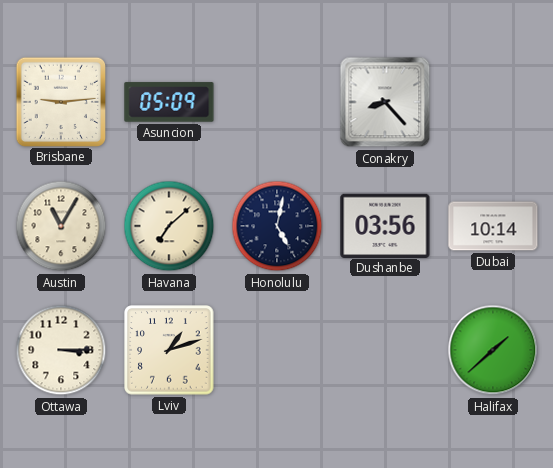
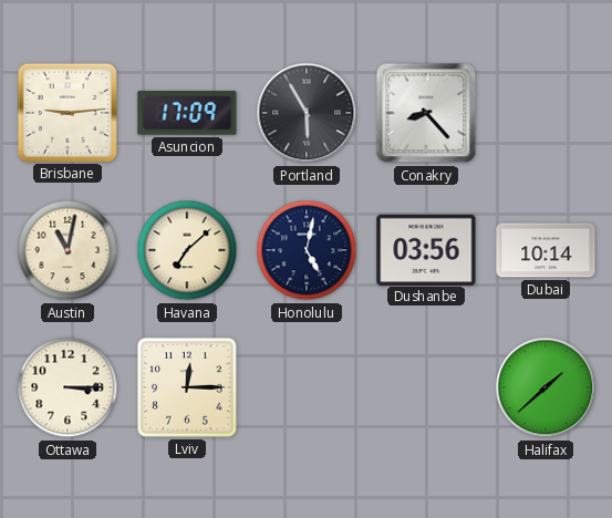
Asuncion: 05:09 -> 17:09 (187, 113)
Portland: none -> 5:55 (307, 113)
Austin: 11:05 -> 11:02 (68, 250)
Lviv: 1:12 -> 12:15 (187, 387)
